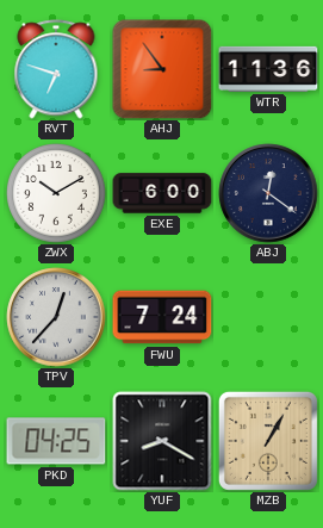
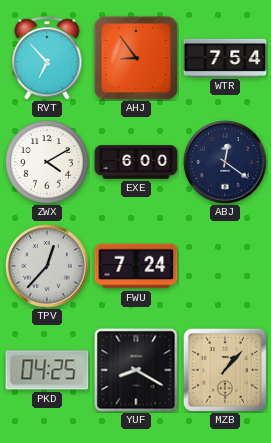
RVT: 6:48 -> 6:53 (47, 58)
WTR: 11:36 -> 7:54 (225, 58)
ZWX: 10:10 -> 4:10 (48, 163)
MZB: 1:05 -> 1:07 (225, 370)
